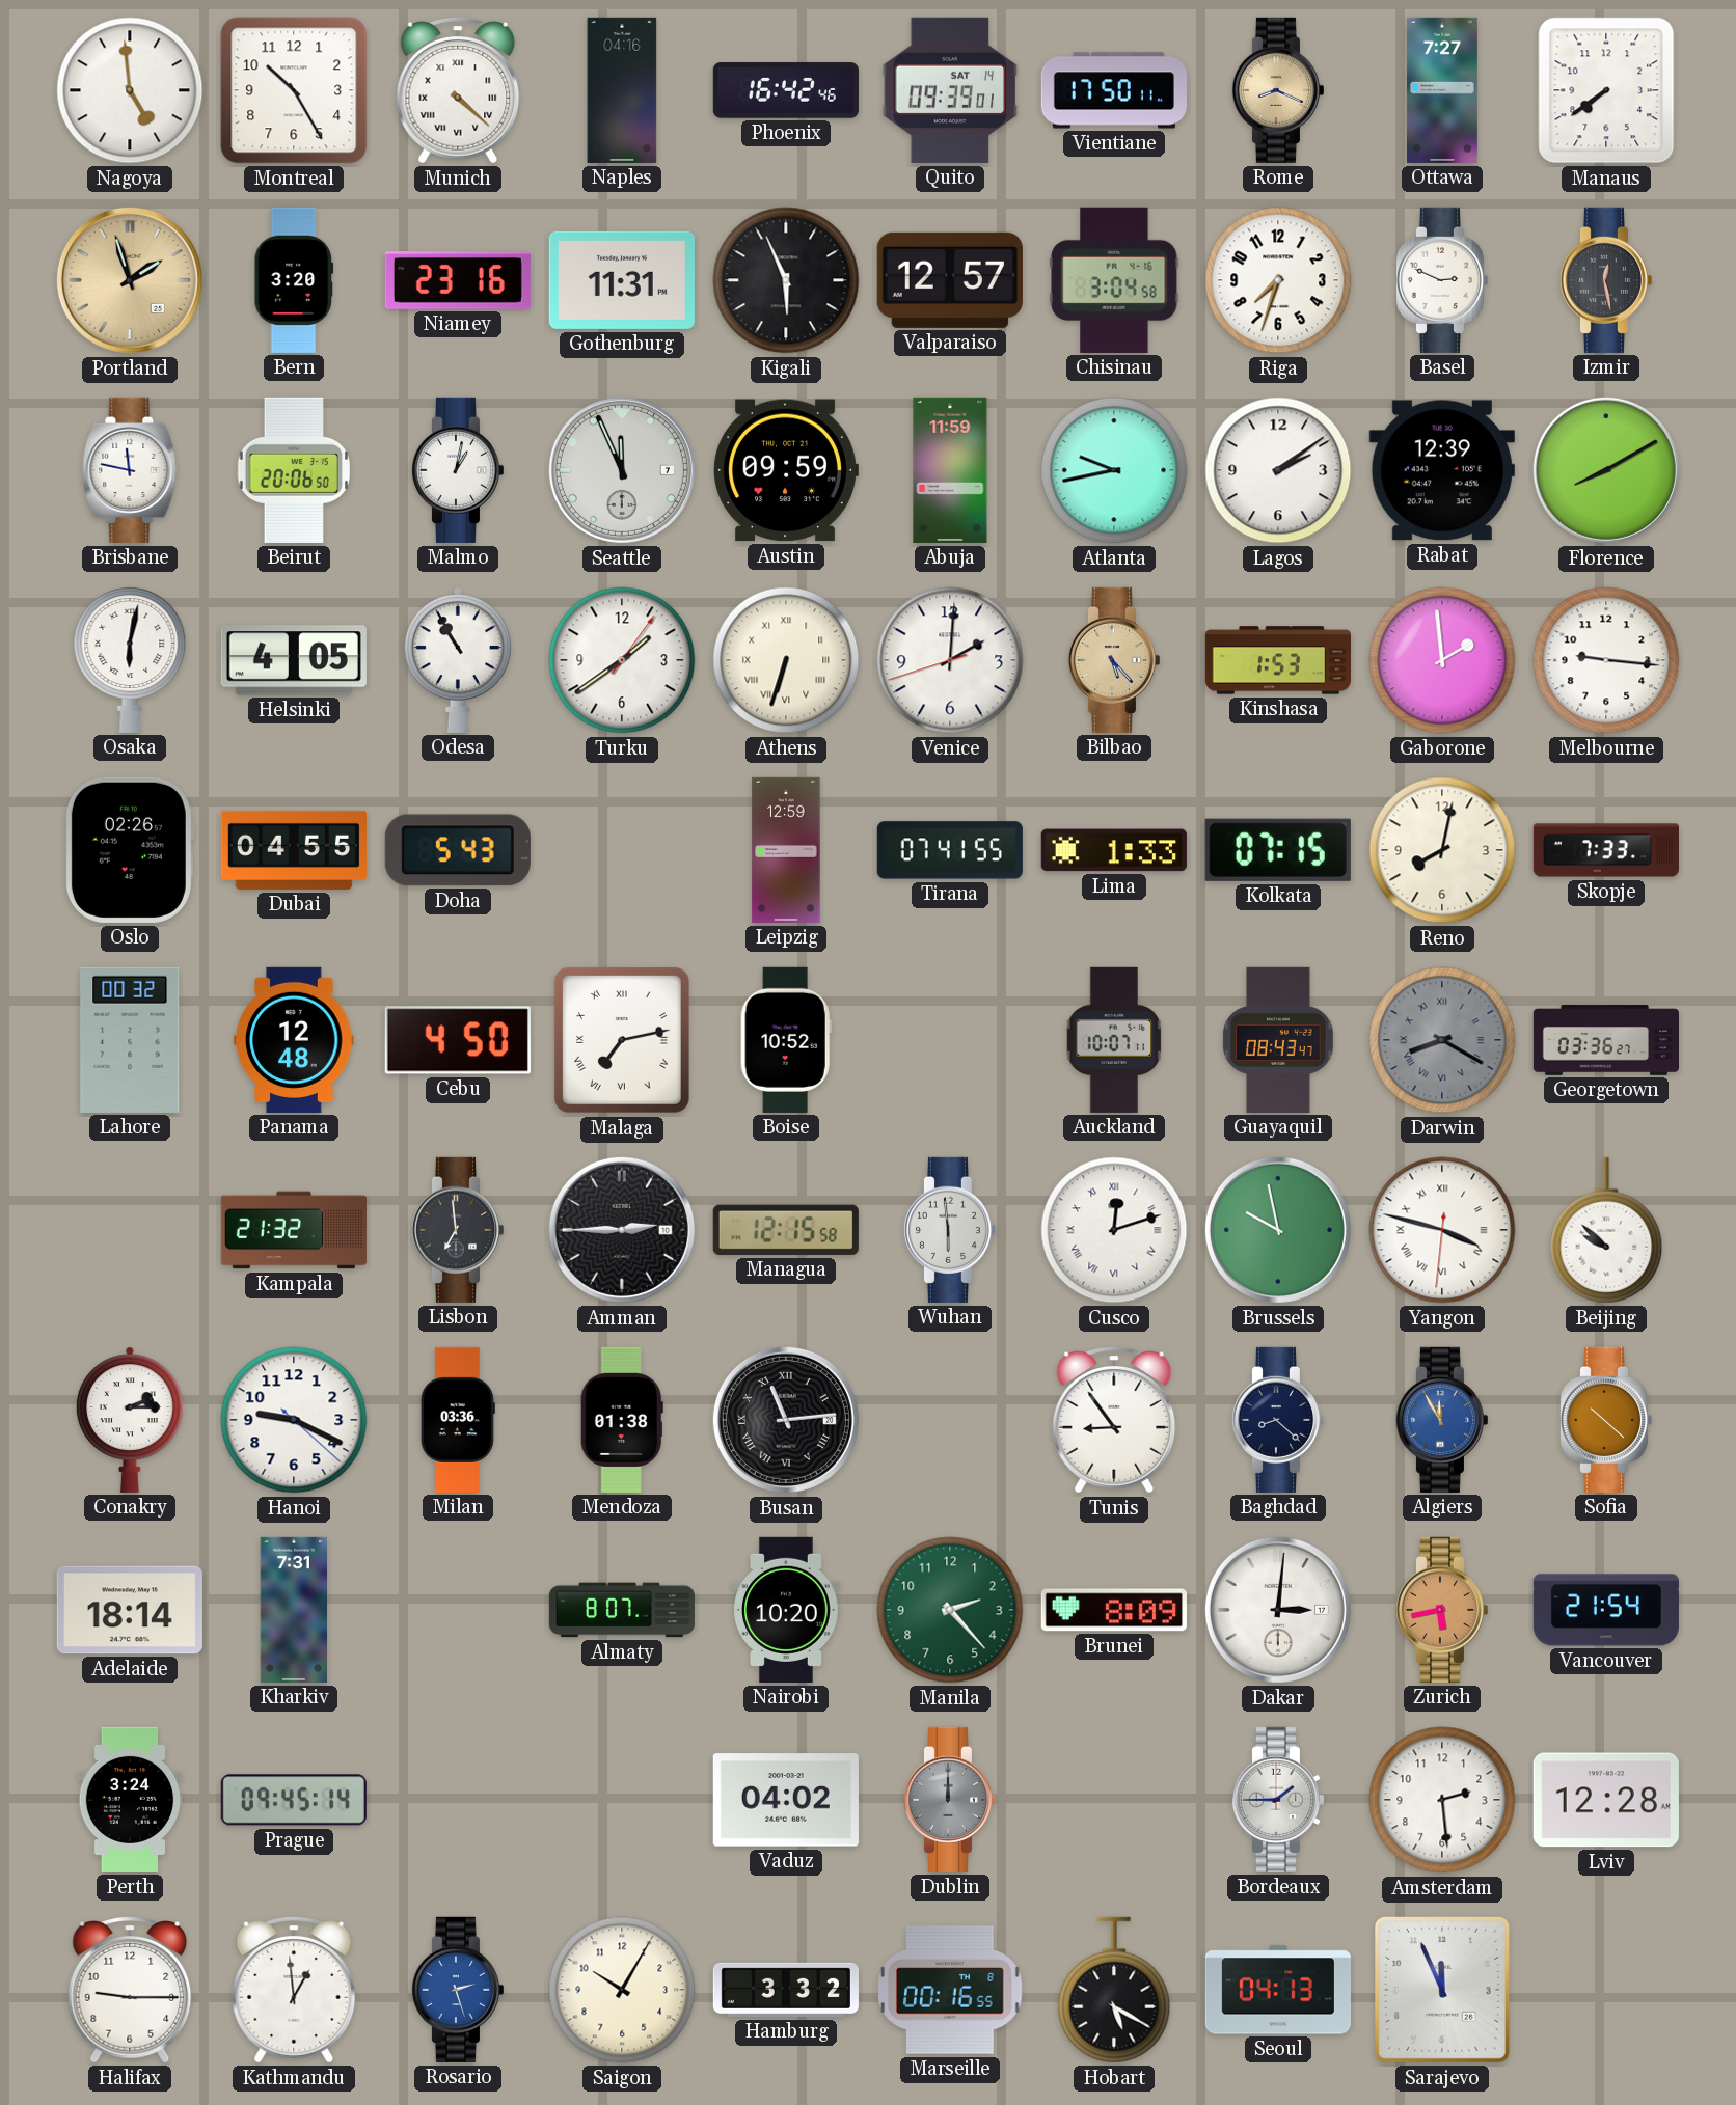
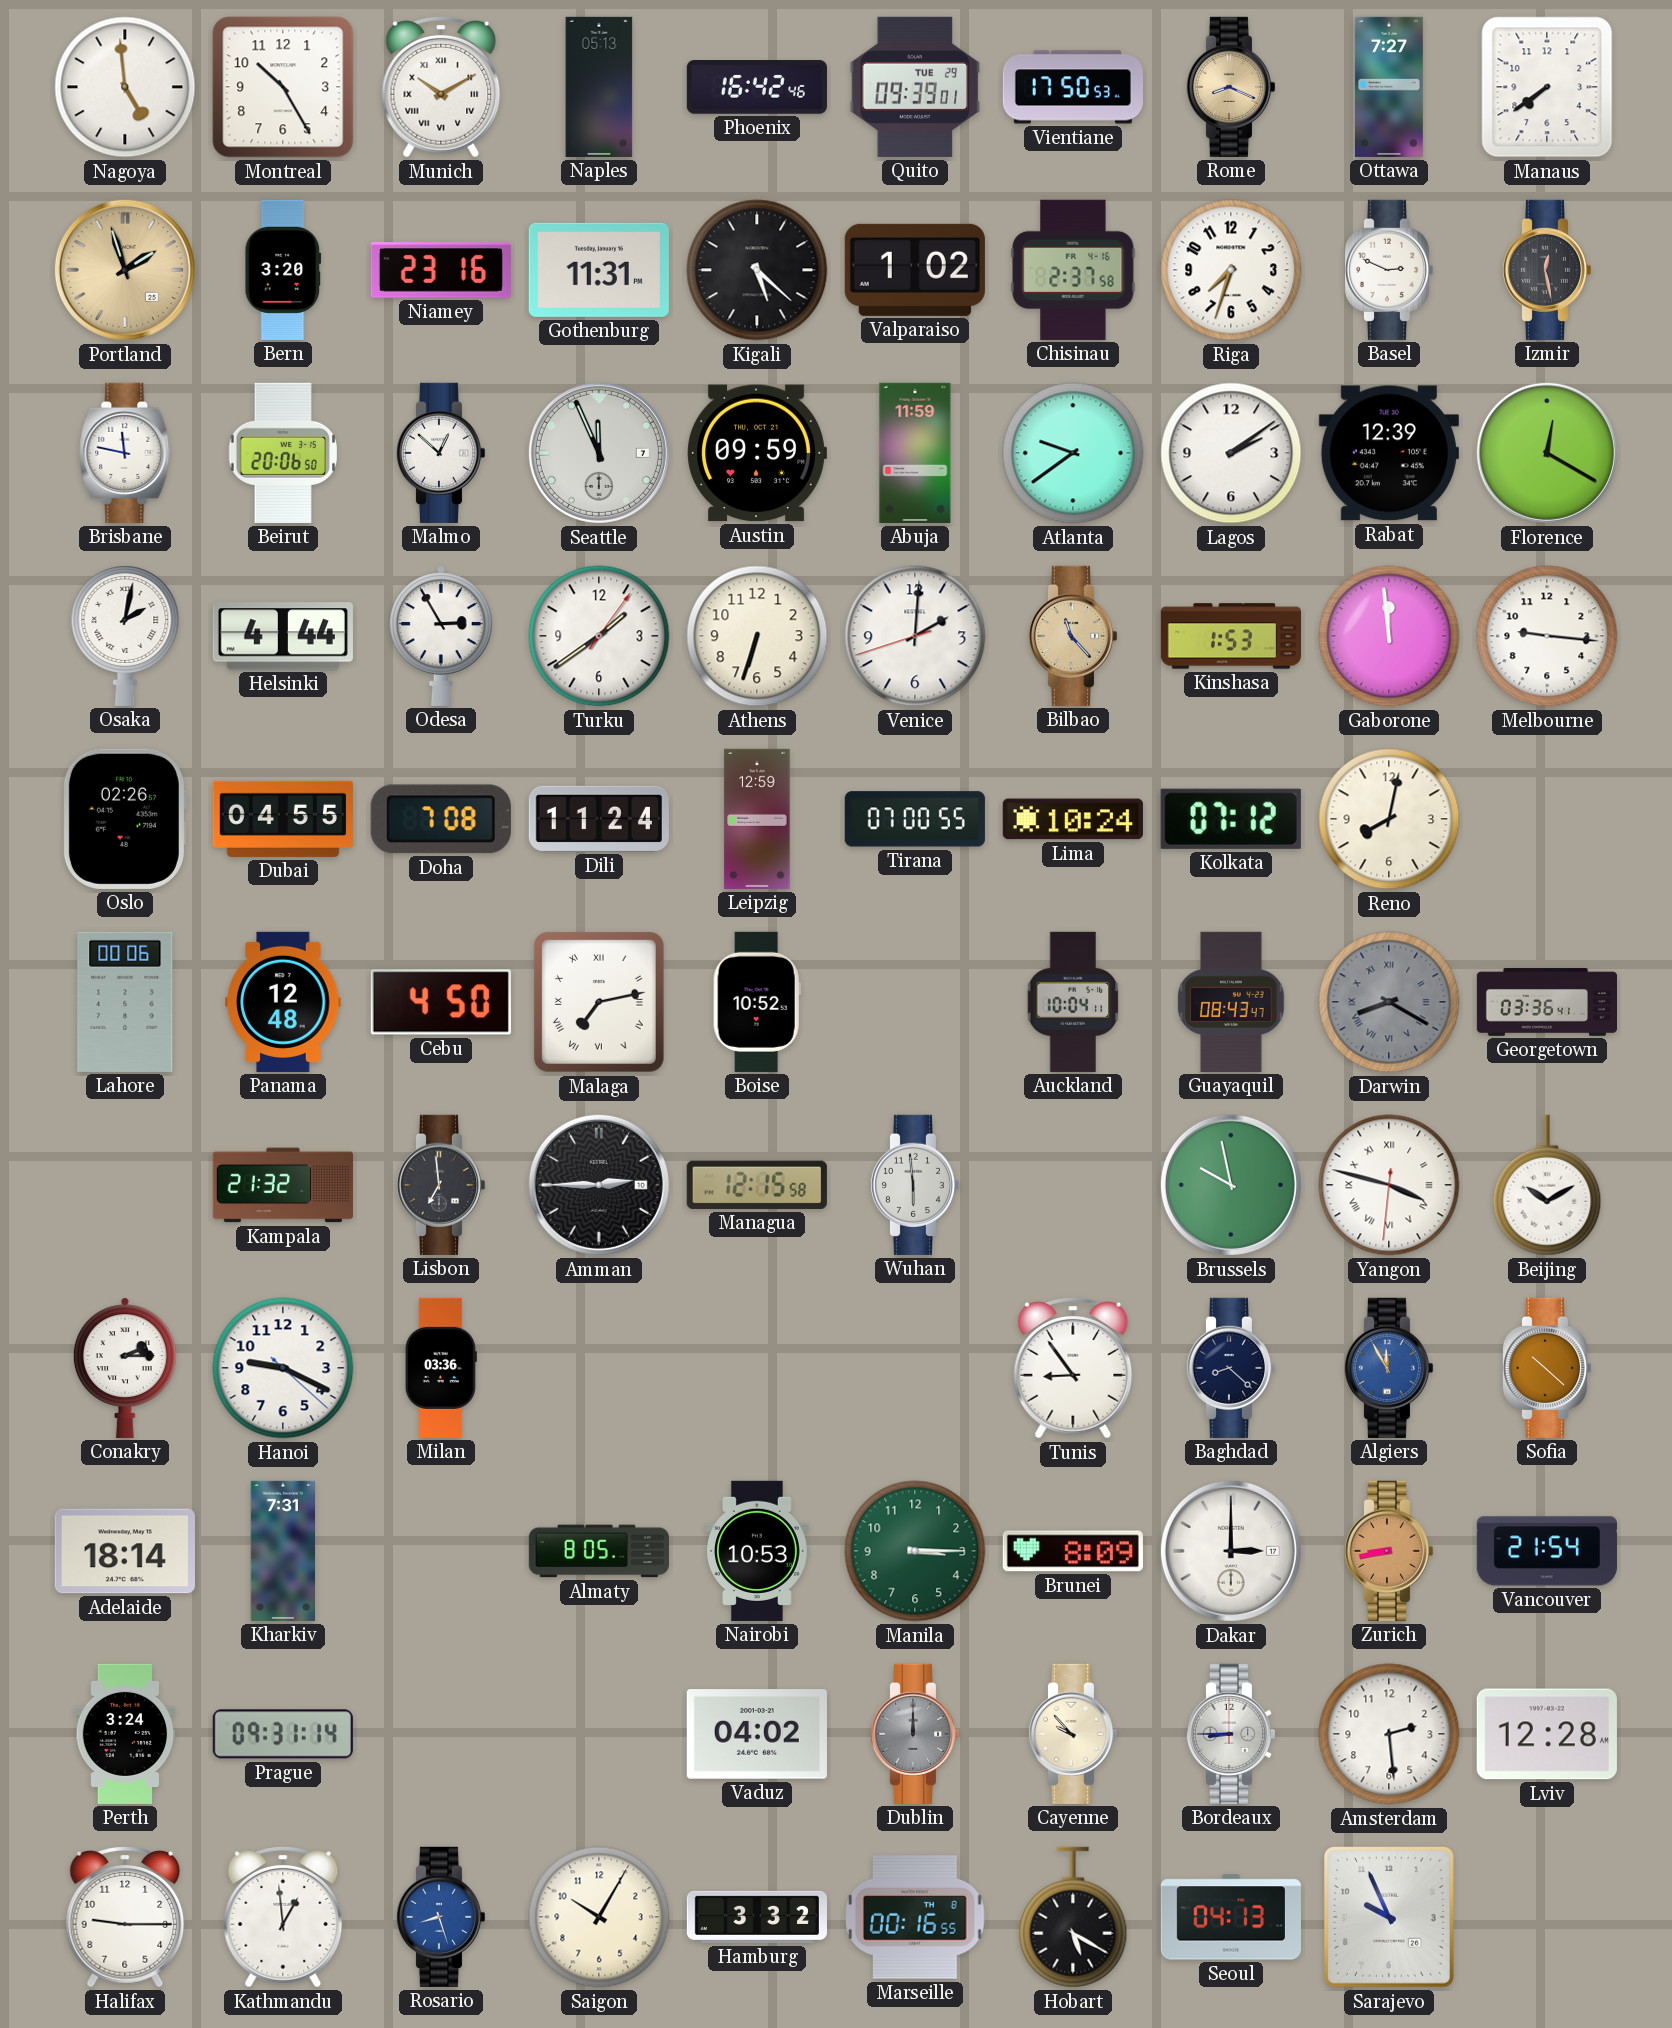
Munich: 4:22 -> 10:10 (441, 88)
Naples: 04:16 -> 05:13 (599, 87)
Quito date: SAT 14 -> TUE 29 (915, 87)
Vientiane: 17:50:11 -> 17:50:53 (1073, 87)
Kigali: 5:56 -> 5:22 (757, 270)
Valparaiso: 12:57 -> 1:02 (915, 270)
Chisinau: 3:04 -> 2:37 (1073, 270)
Malmo: 1:02 -> 12:52 (440, 453)
Atlanta: 9:43 -> 9:39 (1073, 453)
Florence: 8:10 -> 12:20 (1547, 453)
Osaka: 6:02 -> 2:02 (125, 636)
Helsinki: 4:05 -> 4:44 (283, 636)
Odesa: 10:55 -> 2:55 (441, 636)
Athens numerals: Roman -> Arabic (757, 636)
Bilbao: 5:23 -> 11:23 (1072, 636)
Gaborone: 1:59 -> 11:59 (1389, 636)
Doha: 5:43 -> 7:08 (441, 819)
Dili: none -> 11:24 (599, 819)
Tirana: 07:41 -> 07:00 (915, 819)
Lima: 1:33 -> 10:24 (1073, 819)
Kolkata: 07:15 -> 07:12 (1231, 819)
Skopje: 7:33 -> none (1605, 850)
Lahore: 00:32 -> 00:06 (125, 1002)
Auckland: 10:07 -> 10:04 (1073, 1002)
Georgetown: 03:36:27 -> 03:36:41 (1546, 1002)
Cusco: 12:12 -> none (1114, 1230)
Beijing: 9:52 -> 10:10 (1547, 1185)
Mendoza: 01:38 -> none (622, 1420)
Busan: 11:14 -> none (786, 1420)
Almaty: 8:07 -> 8:05 (599, 1551)
Nairobi: 10:20 -> 10:53 (757, 1551)
Manila: 2:23 -> 3:15 (915, 1551)
Dakar: 3:01 -> 3:00 (1231, 1551)
Zurich: 5:43 -> 8:43 (1388, 1551)
Prague: 09:45 -> 09:31 (283, 1734)
Cayenne: none -> 9:53 (1072, 1734)
Bordeaux: 1:45 -> 8:45 (1230, 1734)
Rosario: 2:27 -> 8:27 (440, 1917)
Sarajevo: 11:56 -> 9:56 (1389, 1917)
